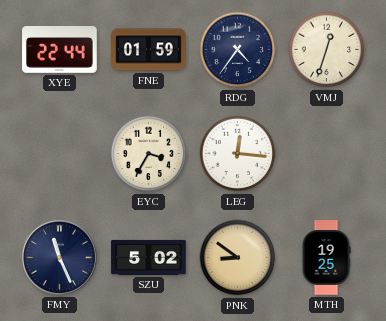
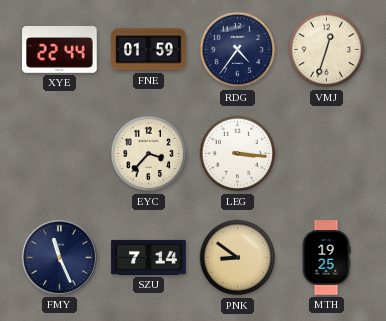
EYC: 3:35 -> 3:37 (149, 154)
LEG: 12:16 -> 3:16 (238, 154)
SZU: 5:02 -> 7:14 (149, 257)
